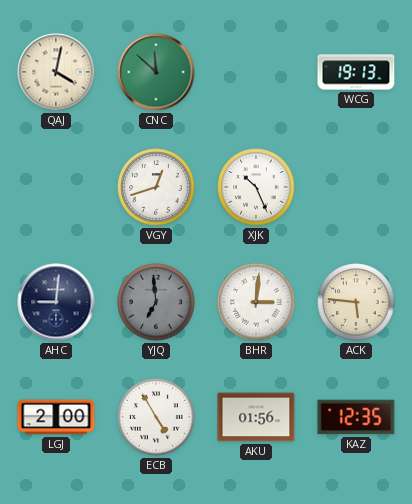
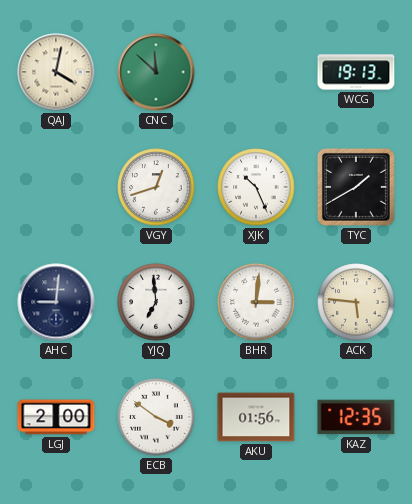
TYC: none -> 1:40 (356, 187)
YJQ dial: grey -> white (156, 302)
ECB: 4:55 -> 3:51 (156, 417)
